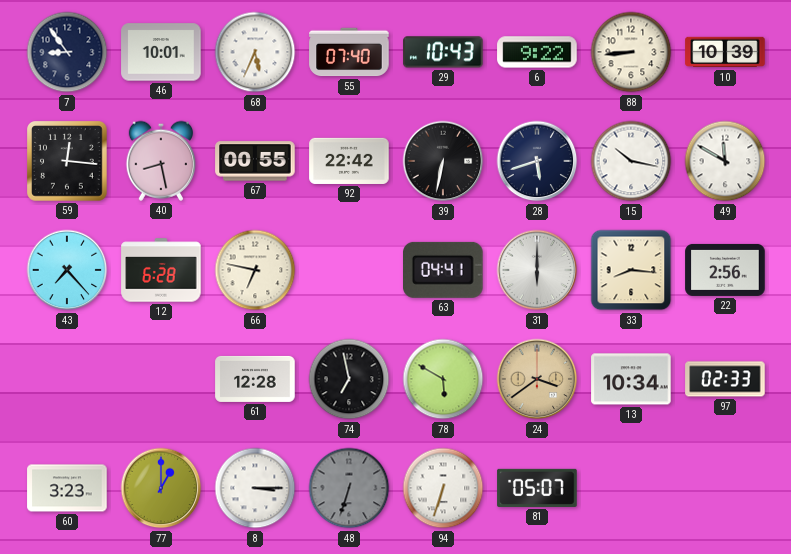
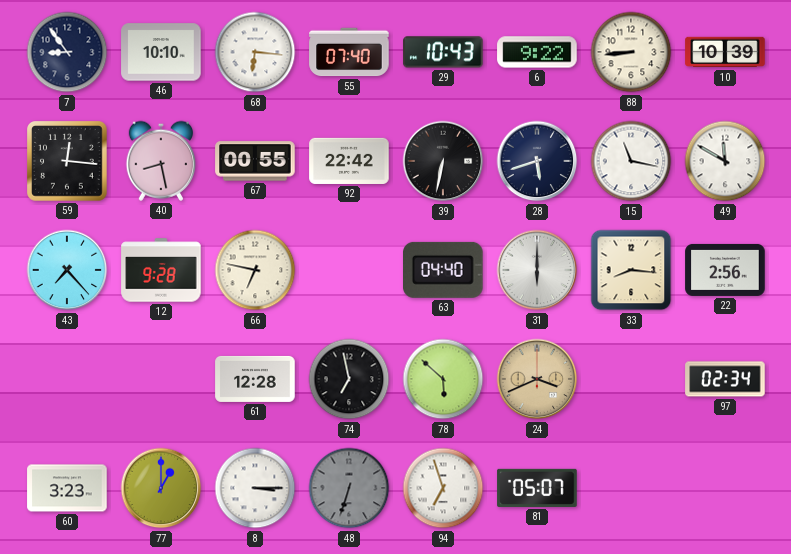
46: 10:01 -> 10:10 (161, 52)
68: 5:34 -> 6:16 (255, 52)
15: 10:17 -> 11:17 (631, 161)
12: 6:28 -> 9:28 (161, 270)
63: 04:41 -> 04:40 (444, 270)
78: 5:50 -> 5:52 (443, 379)
24: 3:39 -> 3:41 (537, 379)
13: 10:34 -> none (631, 379)
97: 02:33 -> 02:34 (725, 379)
94: 6:33 -> 6:57 (443, 488)
